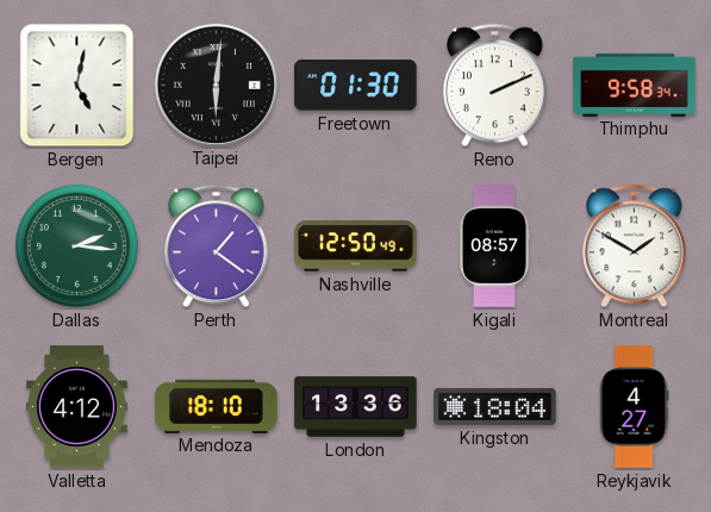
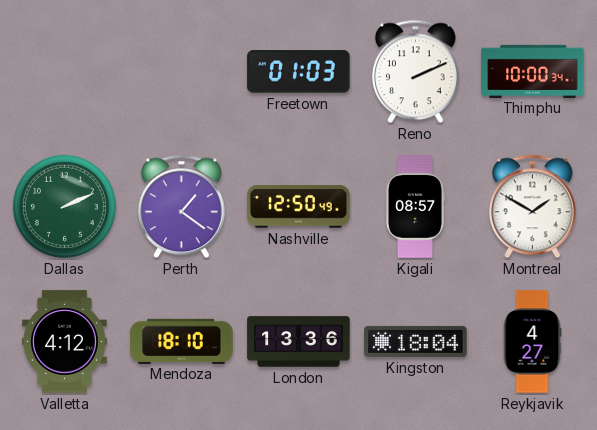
Bergen: 5:02 -> none (77, 86)
Taipei: 6:01 -> none (216, 85)
Freetown: 01:30 -> 01:03 (299, 72)
Thimphu: 9:58 -> 10:00 (533, 71)
Dallas: 2:16 -> 2:11 (64, 206)
